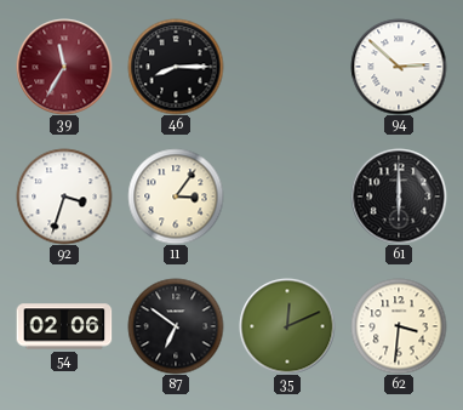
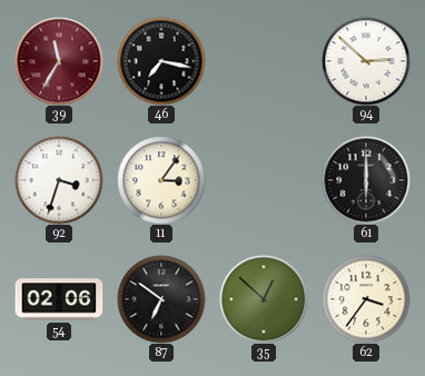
46: 8:15 -> 7:17 (161, 61)
35: 12:11 -> 12:52 (264, 299)
62: 3:31 -> 3:36 (366, 299)
